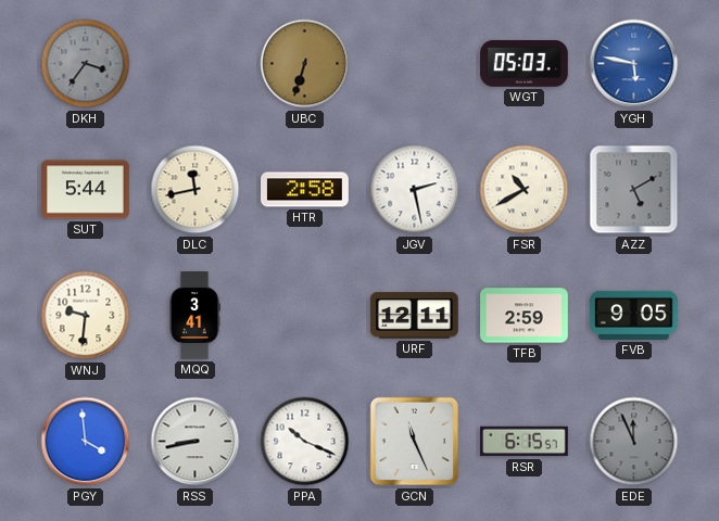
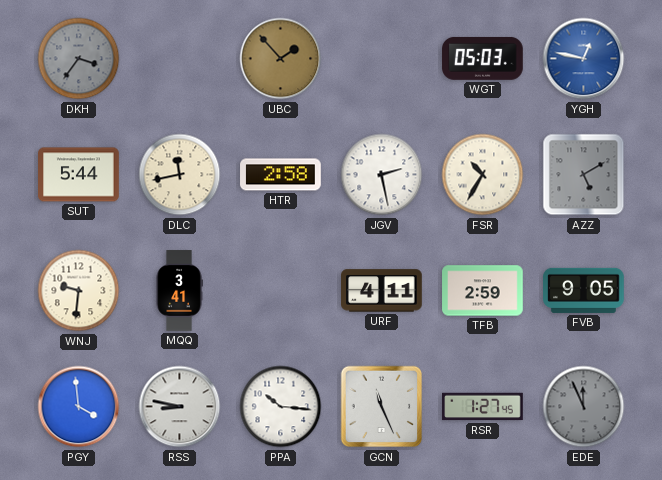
UBC: 6:33 -> 1:53 (281, 59)
YGH: 5:47 -> 12:47 (584, 59)
FSR: 10:40 -> 10:35 (483, 175)
URF: 12:11 -> 4:11 (382, 291)
RSS: 8:43 -> 8:47 (180, 407)
PPA: 10:19 -> 10:16 (281, 407)
RSR: 6:15 -> 1:27 (483, 407)
